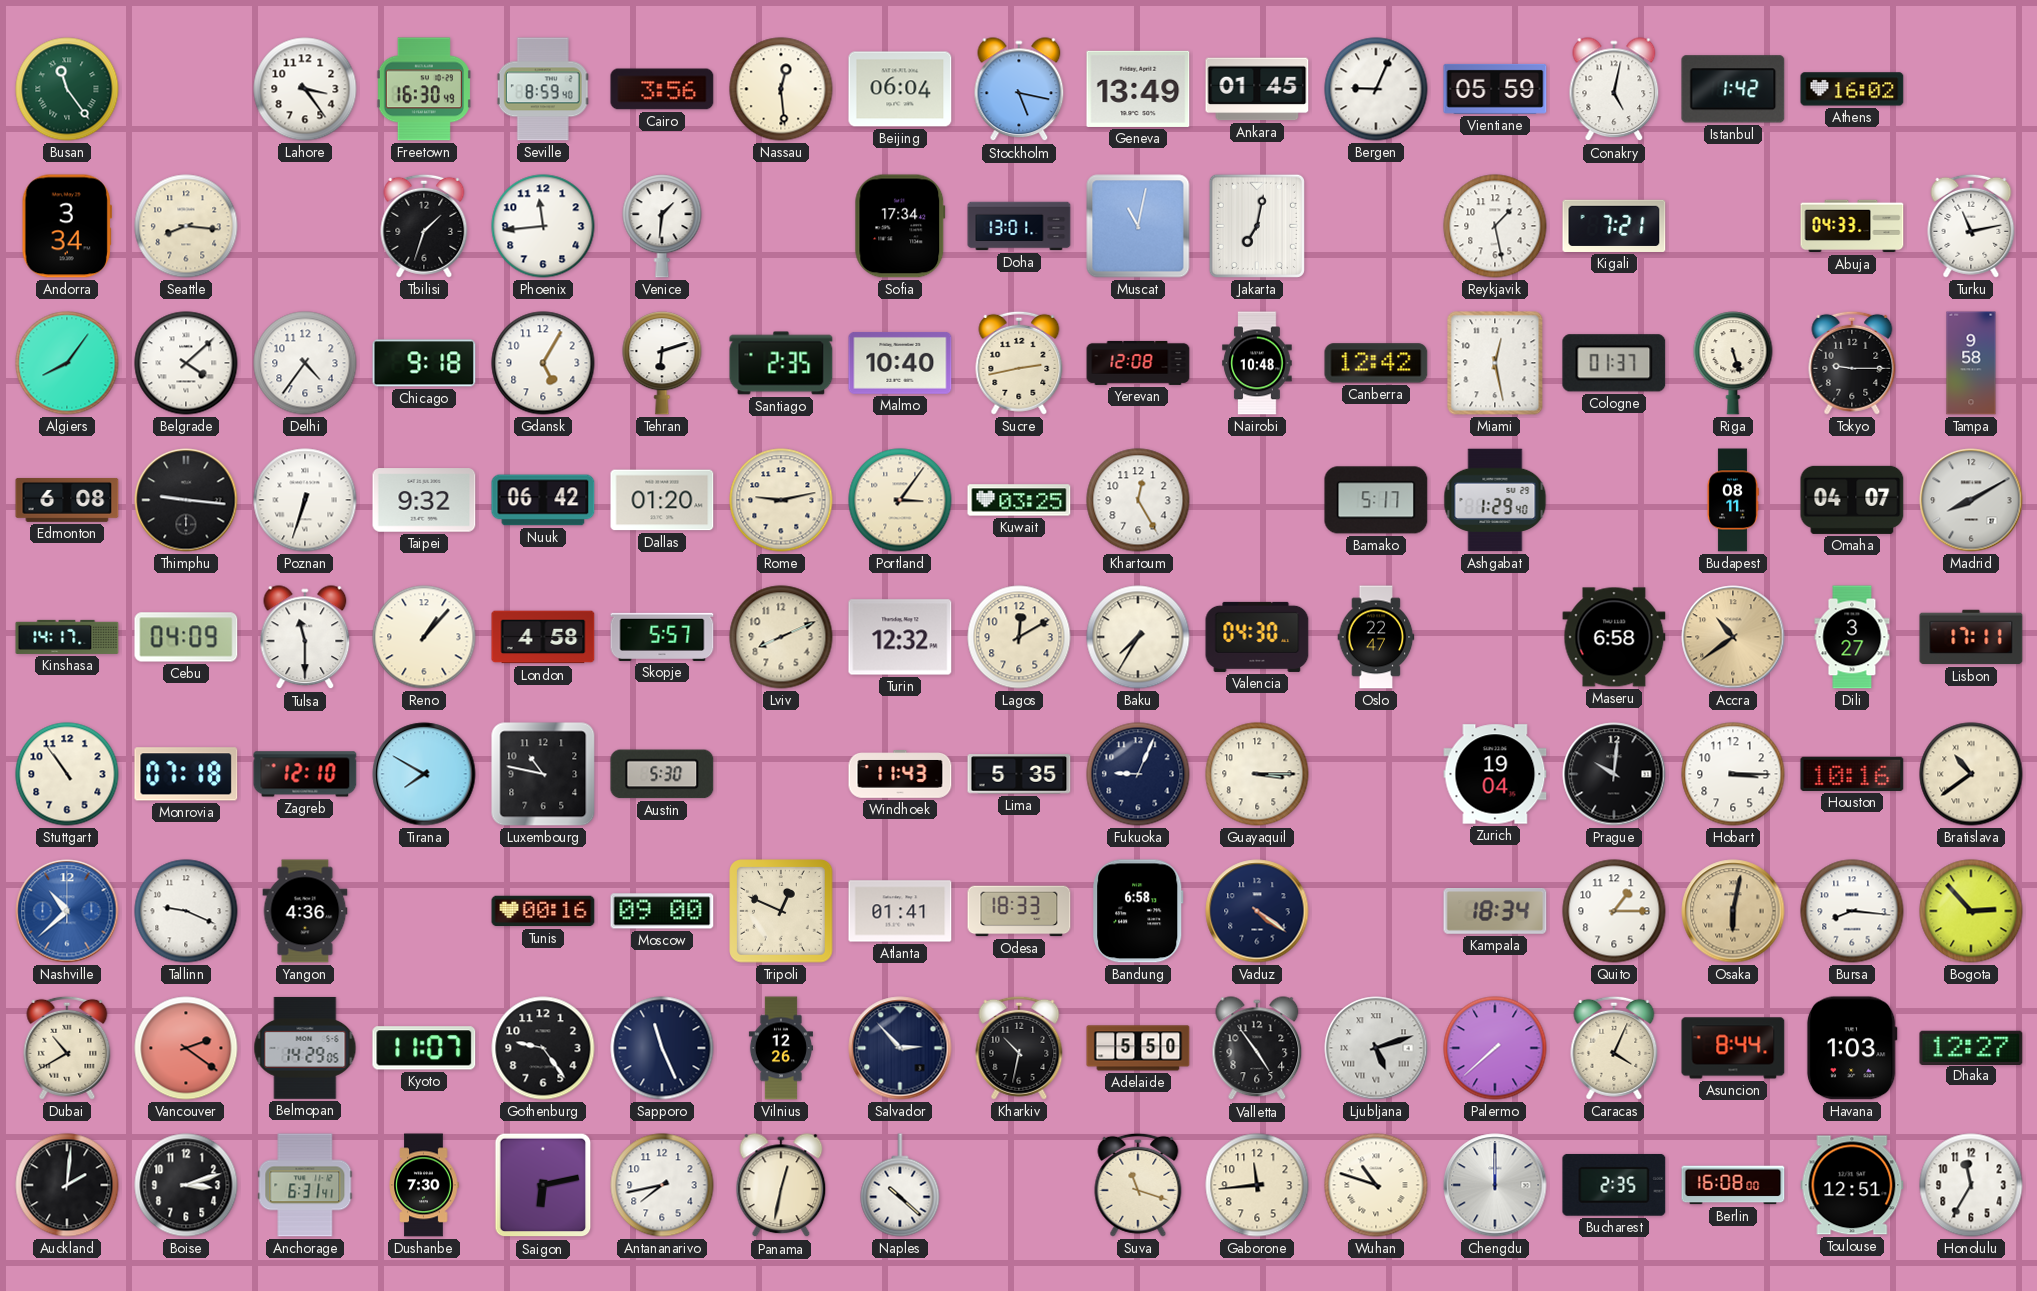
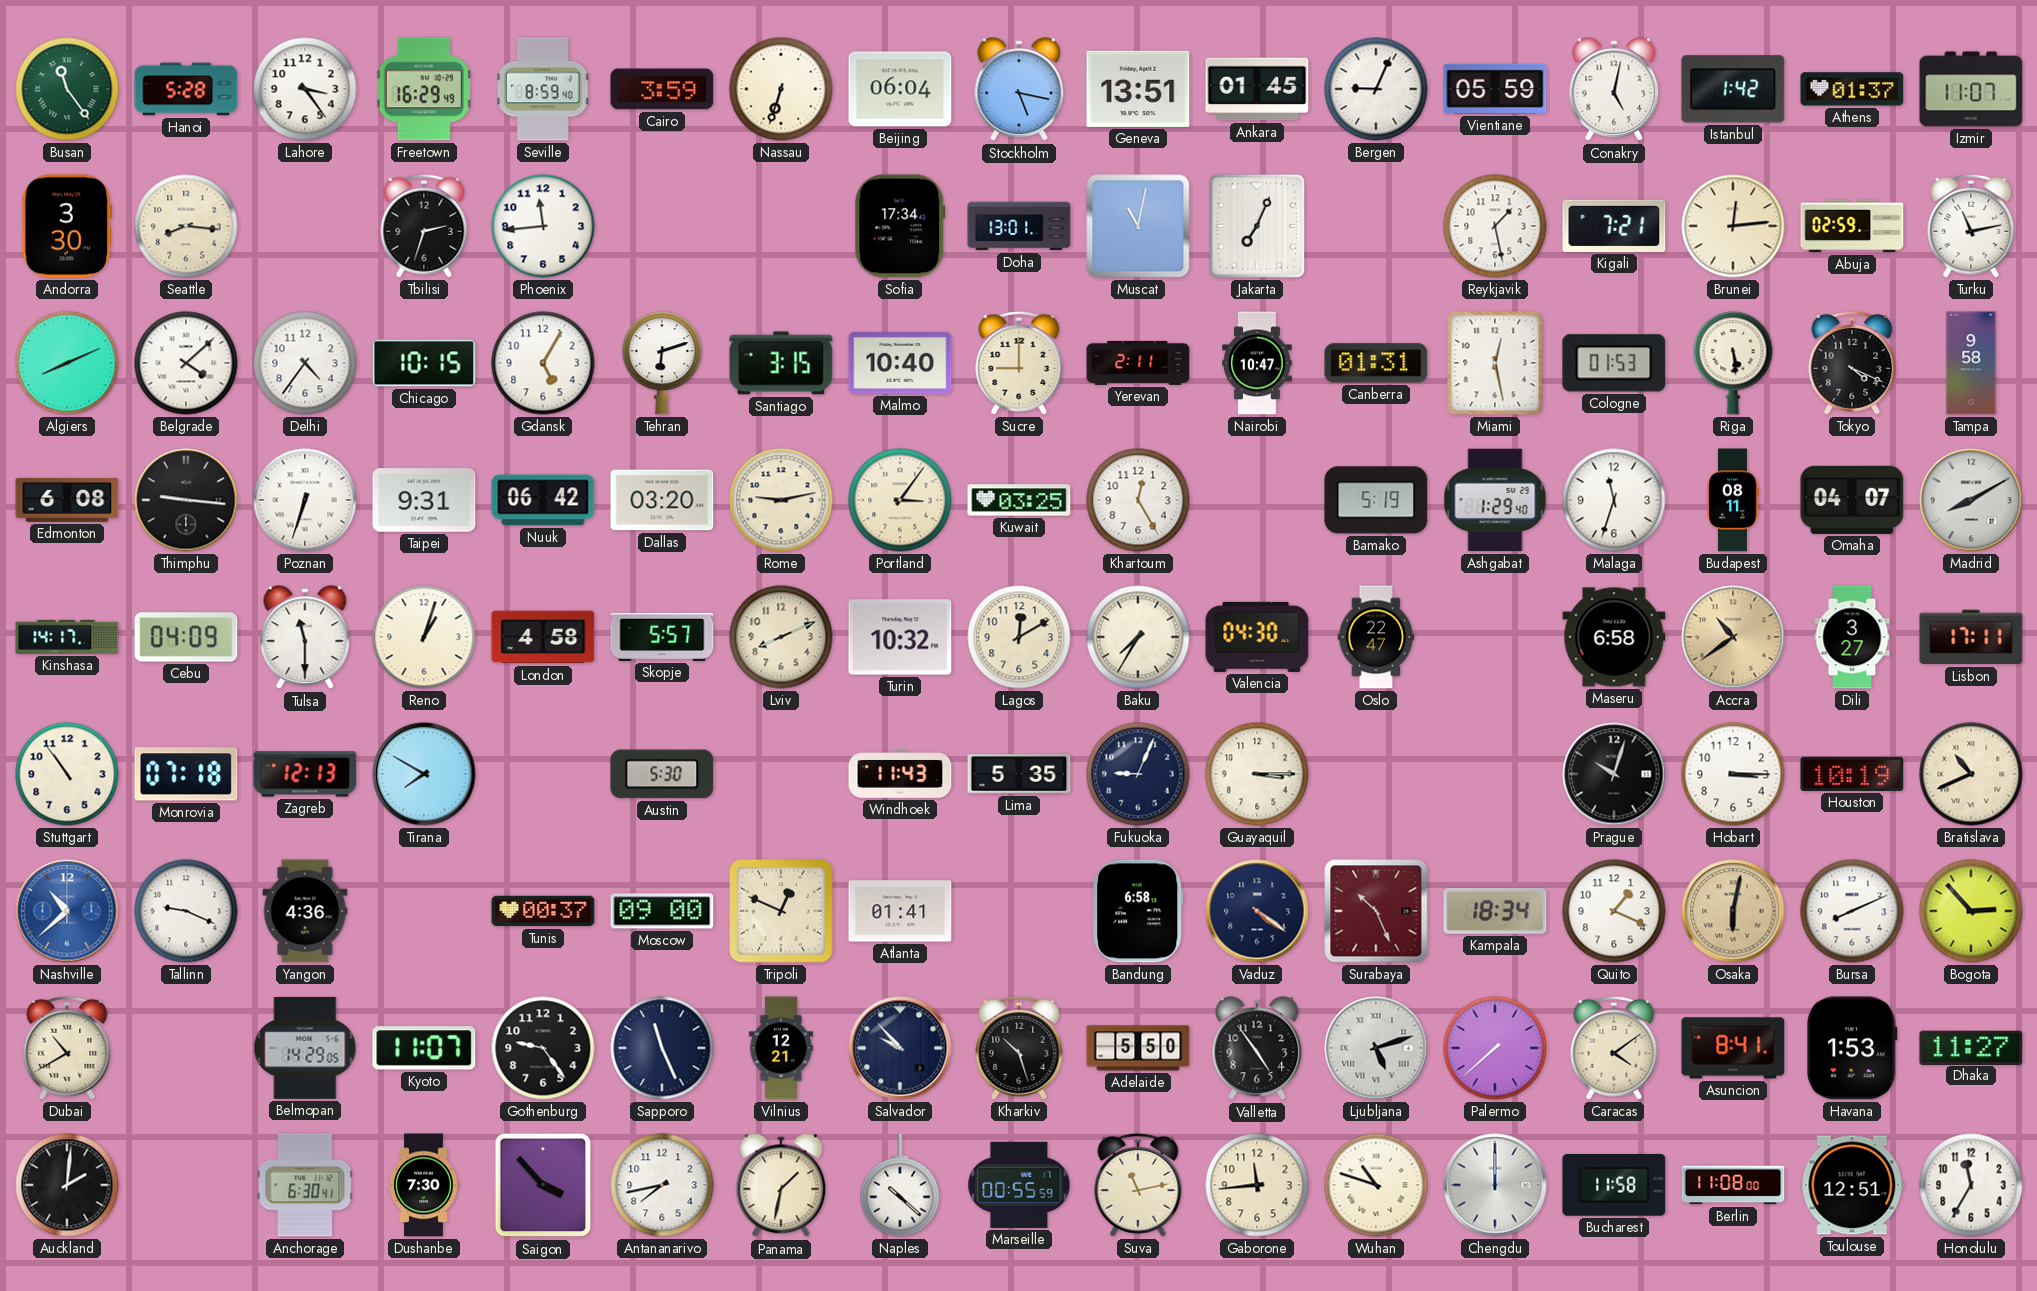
Hanoi: none -> 5:28 (186, 89)
Freetown: 16:30 -> 16:29 (424, 89)
Cairo: 3:56 -> 3:59 (662, 89)
Nassau: 12:29 -> 6:33 (781, 89)
Geneva: 13:49 -> 13:51 (1138, 89)
Athens: 16:02 -> 01:37 (1852, 89)
Izmir: none -> 11:07 (1971, 89)
Andorra: 3:34 -> 3:30 (67, 226)
Tbilisi: 1:33 -> 2:33 (424, 226)
Venice: 1:31 -> none (662, 226)
Jakarta: 7:02 -> 7:04 (1257, 226)
Brunei: none -> 12:14 (1733, 226)
Abuja: 04:33 -> 02:59 (1852, 226)
Algiers: 8:06 -> 8:11 (67, 363)
Chicago: 9:18 -> 10:15 (424, 363)
Santiago: 2:35 -> 3:15 (781, 363)
Sucre: 2:43 -> 9:00 (1019, 363)
Yerevan: 12:08 -> 2:11 (1138, 363)
Nairobi: 10:48 -> 10:47 (1257, 363)
Canberra: 12:42 -> 01:31 (1376, 363)
Cologne: 01:37 -> 01:53 (1614, 363)
Riga: 5:27 -> 5:29 (1733, 363)
Tokyo: 9:15 -> 4:19 (1852, 363)
Taipei: 9:32 -> 9:31 (424, 500)
Dallas: 01:20 -> 03:20 (662, 500)
Bamako: 5:17 -> 5:19 (1376, 500)
Malaga: none -> 11:33 (1614, 500)
Reno: 1:07 -> 1:03 (424, 637)
Turin: 12:32 -> 10:32 (900, 637)
Zagreb: 12:10 -> 12:13 (305, 774)
Luxembourg: 10:47 -> none (543, 774)
Zurich: 19:04 -> none (1495, 774)
Prague: 10:01 -> 10:03 (1614, 774)
Houston: 10:16 -> 10:19 (1852, 774)
Bratislava: 10:39 -> 10:41 (1971, 774)
Tunis: 00:16 -> 00:37 (543, 911)
Odesa: 18:33 -> none (1019, 911)
Surabaya: none -> 10:26 (1376, 911)
Quito: 1:15 -> 1:19 (1614, 911)
Bursa: 8:16 -> 8:11 (1852, 911)
Vancouver: 2:21 -> none (186, 1048)
Vilnius: 12:26 -> 12:21 (781, 1048)
Salvador: 2:53 -> 9:53 (900, 1048)
Kharkiv: 10:32 -> 10:27 (1019, 1048)
Caracas: 4:04 -> 4:09 (1614, 1048)
Asuncion: 8:44 -> 8:41 (1733, 1048)
Havana: 1:03 -> 1:53 (1852, 1048)
Dhaka: 12:27 -> 11:27 (1971, 1047)
Boise: 3:12 -> none (186, 1185)
Anchorage: 6:31 -> 6:30 (305, 1185)
Saigon: 6:13 -> 3:53 (543, 1185)
Panama: 12:32 -> 1:32 (781, 1186)
Marseille: none -> 00:55 (1019, 1185)
Suva: 11:18 -> 11:13 (1138, 1185)
Bucharest: 2:35 -> 11:58 (1614, 1185)
Berlin: 16:08 -> 11:08 (1733, 1185)
